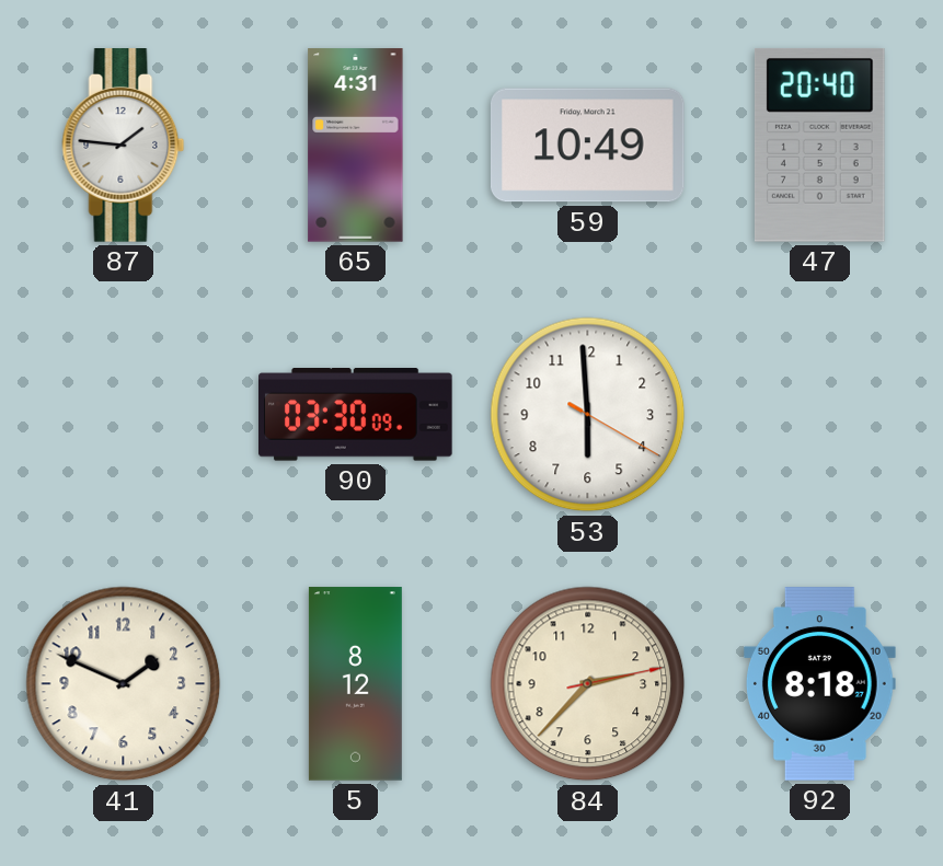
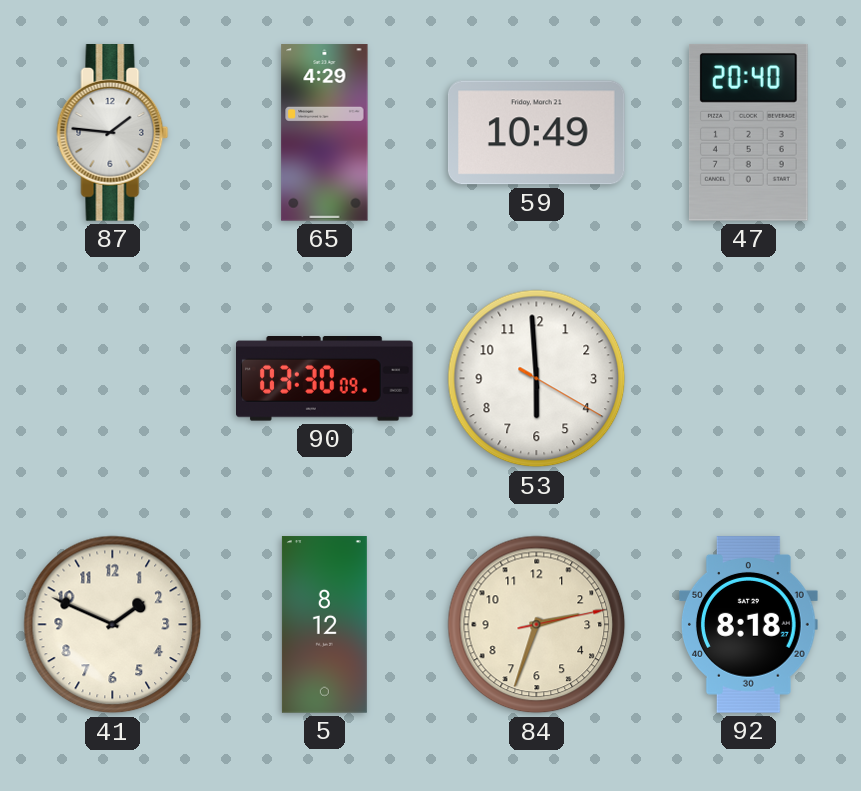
65: 4:31 -> 4:29 (325, 133)
84: 2:37 -> 2:33 (537, 625)
